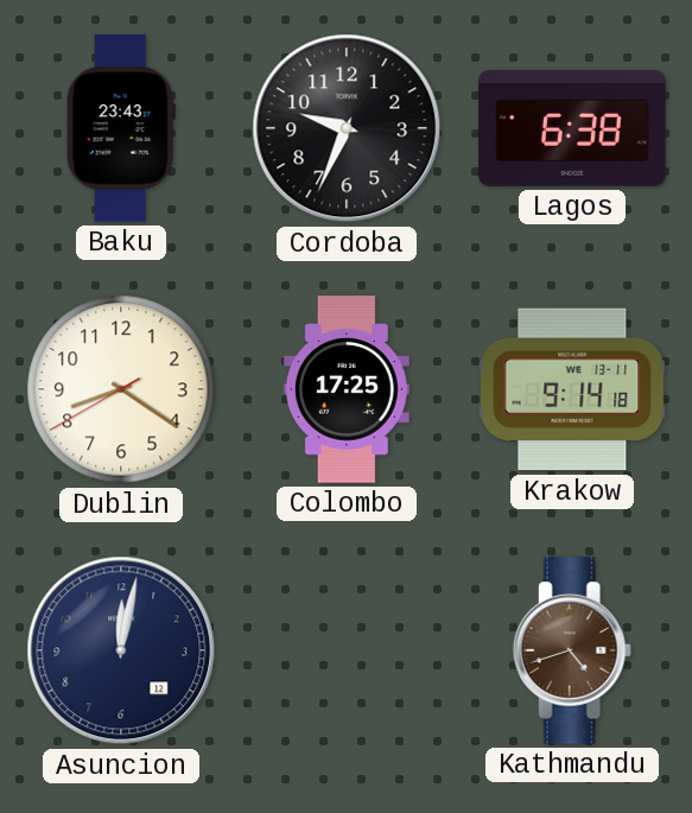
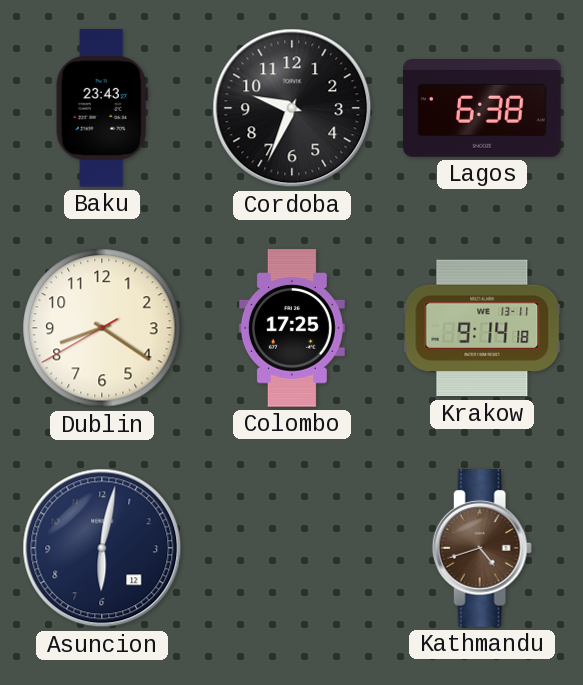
Asuncion: 12:02 -> 6:02 (102, 548)
